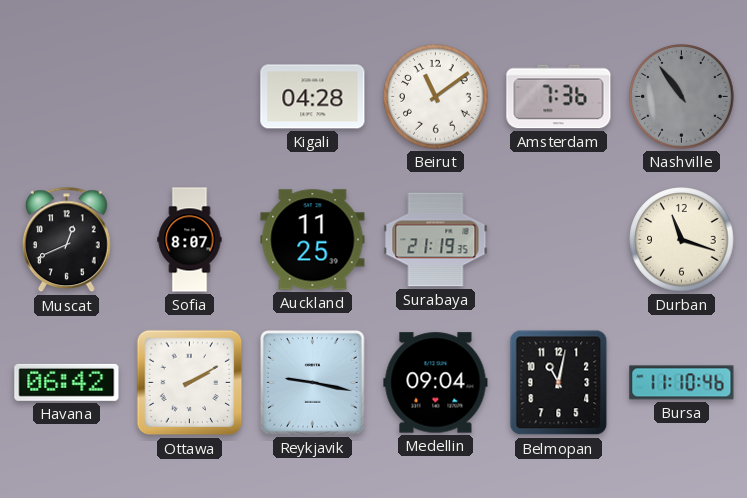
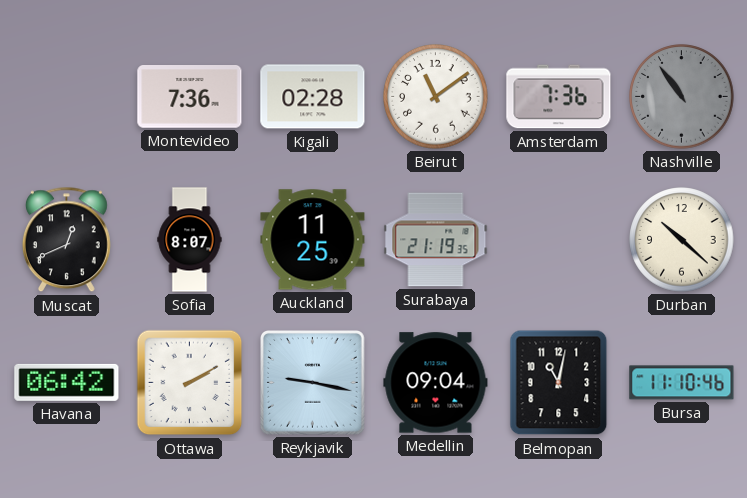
Montevideo: none -> 7:36 (190, 97)
Kigali: 04:28 -> 02:28 (313, 97)
Durban: 11:18 -> 10:22 (682, 240)
